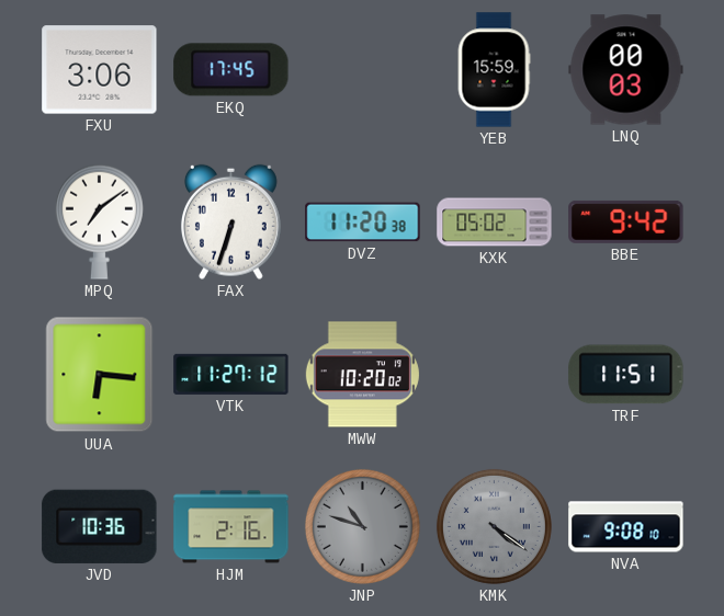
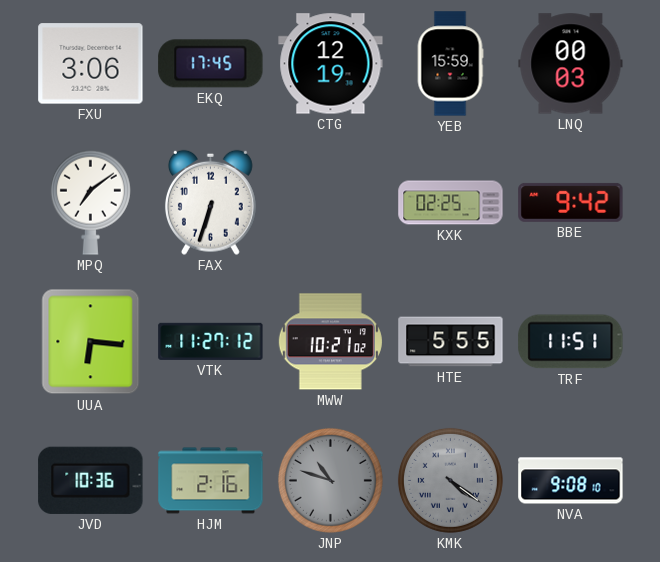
CTG: none -> 12:19 (331, 64)
DVZ: 11:20 -> none (363, 223)
KXK: 05:02 -> 02:25 (451, 203)
MWW: 10:20 -> 10:21 (330, 342)
HTE: none -> 5:55 (451, 342)
